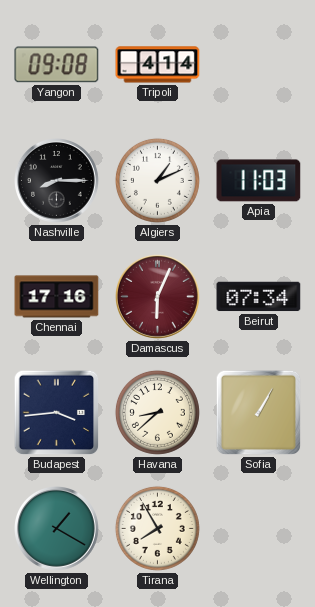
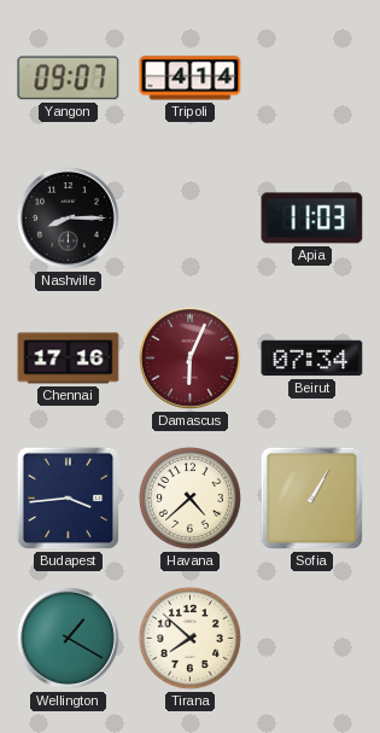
Yangon: 09:08 -> 09:07 (69, 78)
Algiers: 1:11 -> none (157, 180)
Havana: 8:38 -> 4:38 (189, 498)
Tirana: 7:55 -> 7:52 (189, 638)
